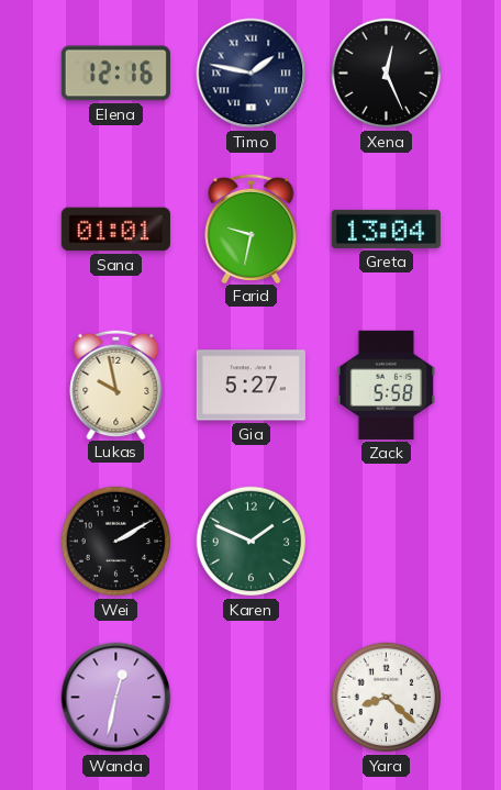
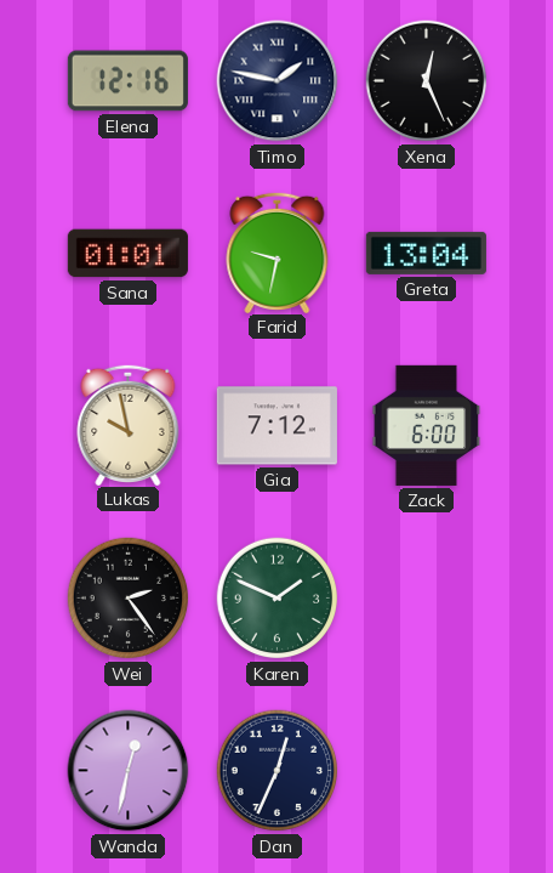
Gia: 5:27 -> 7:12 (276, 426)
Zack: 5:58 -> 6:00 (427, 425)
Wei: 2:10 -> 2:24 (129, 599)
Dan: none -> 12:34 (278, 771)
Yara: 8:22 -> none (387, 698)
